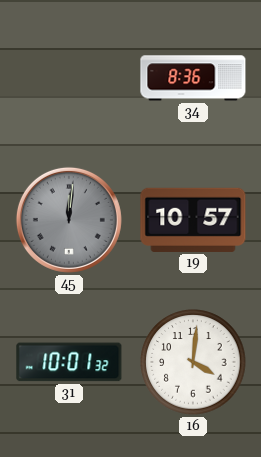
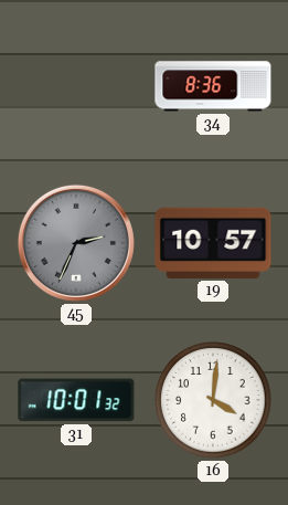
45: 12:01 -> 2:34 (76, 243)
